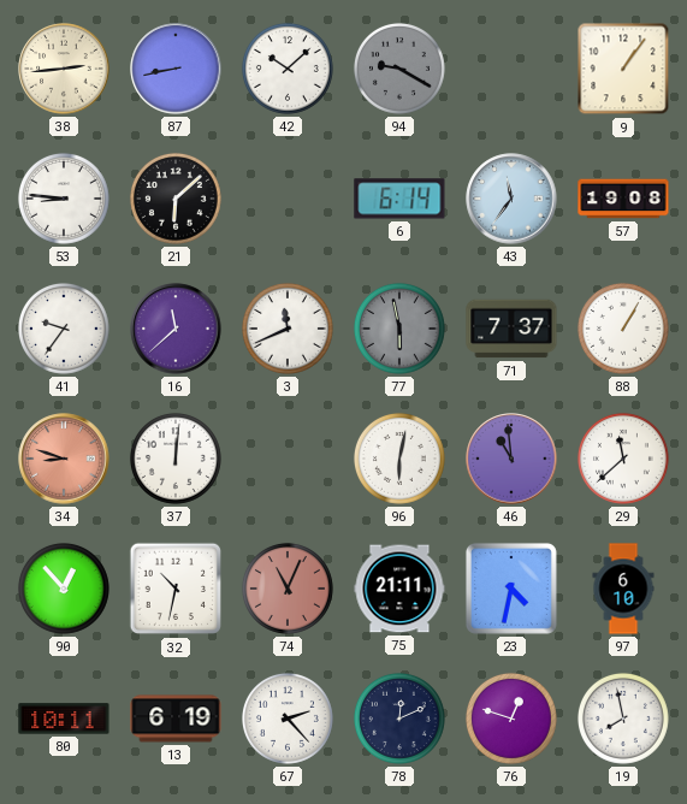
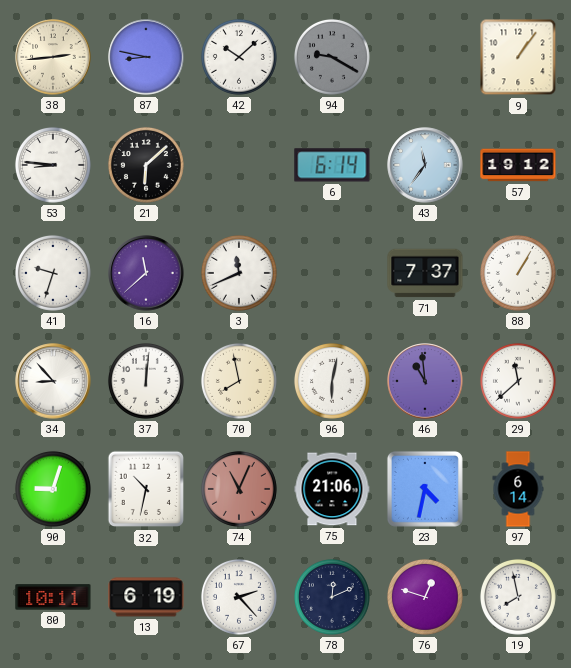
87: 8:43 -> 8:47 (146, 57)
57: 19:08 -> 19:12 (518, 165)
41: 9:36 -> 9:33 (53, 273)
77: 5:58 -> none (399, 329)
34: 8:48 -> 8:53 (53, 381)
34 dial: salmon -> white (53, 381)
70: none -> 7:58 (239, 381)
90: 12:53 -> 9:03 (53, 489)
75: 21:11 -> 21:06 (332, 489)
97: 6:10 -> 6:14 (518, 489)
